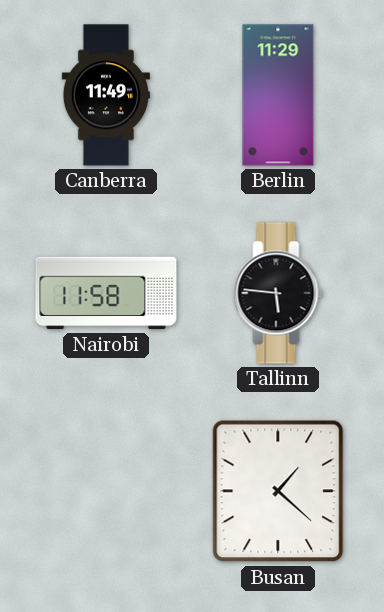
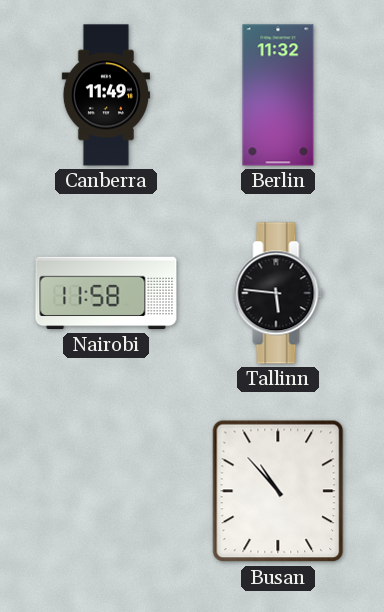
Berlin: 11:29 -> 11:32 (278, 95)
Busan: 1:22 -> 10:53 (278, 491)
